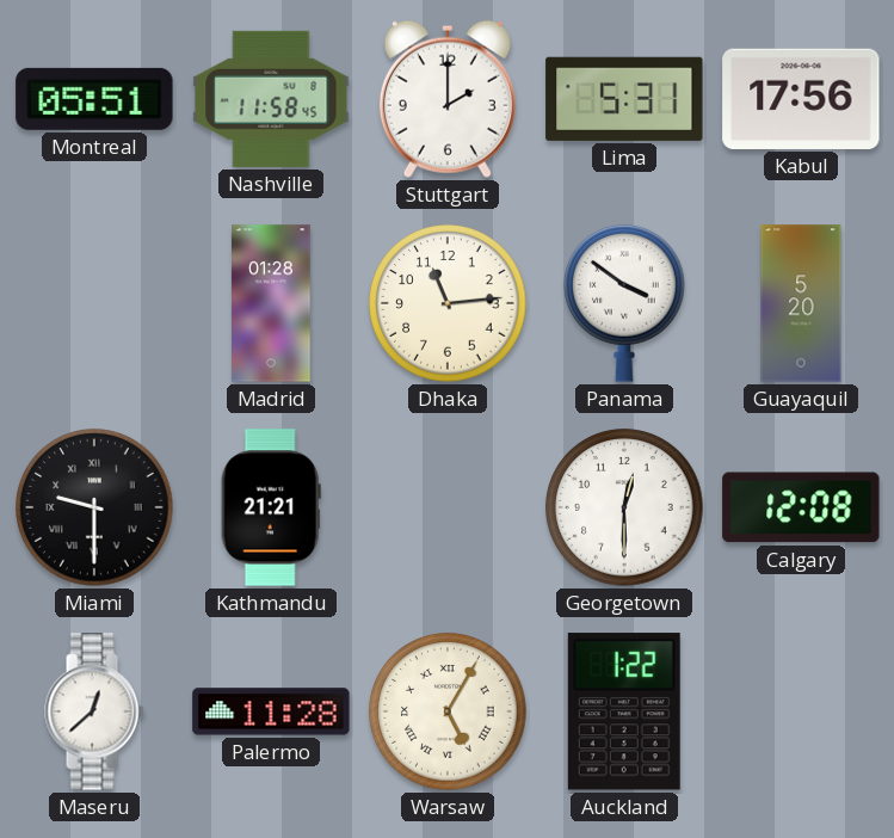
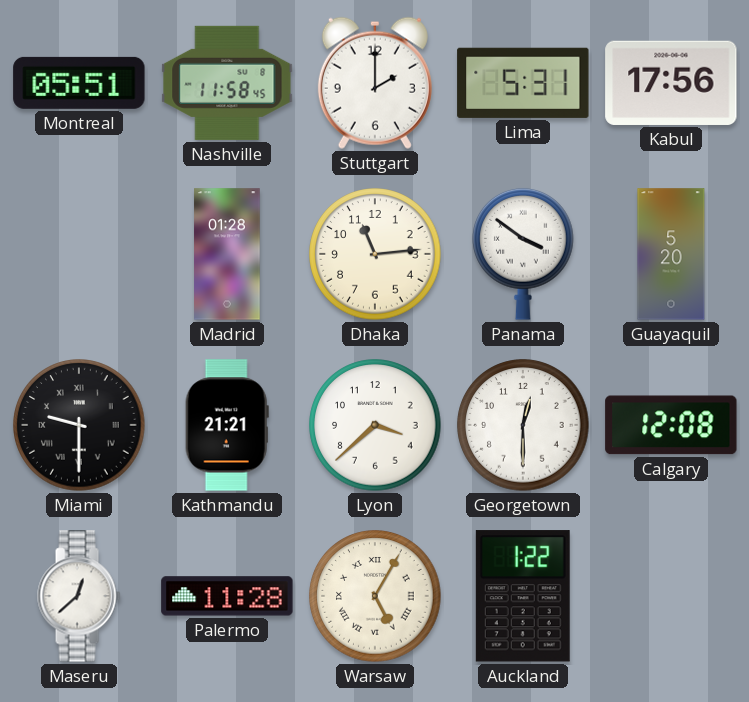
Lyon: none -> 3:38 (375, 425)
